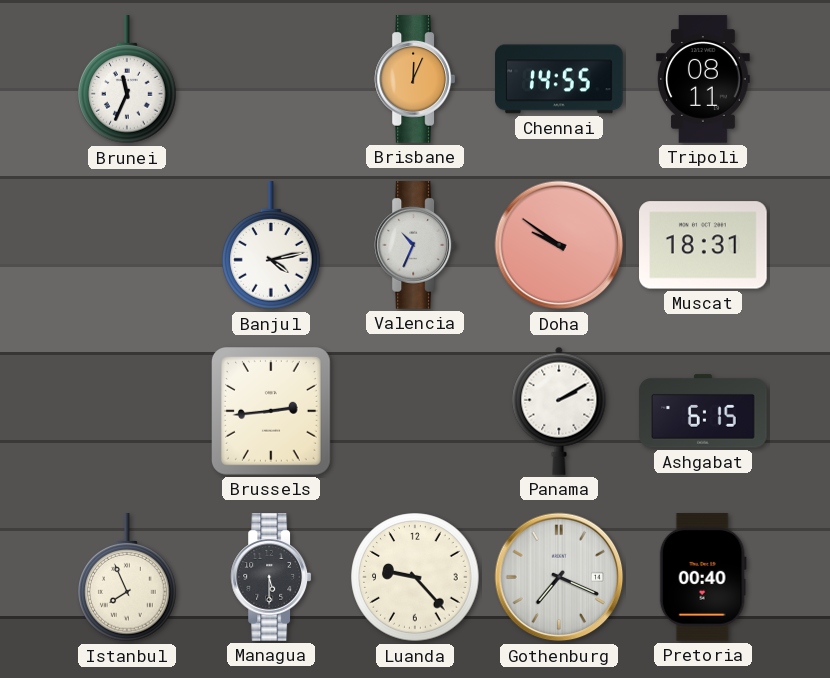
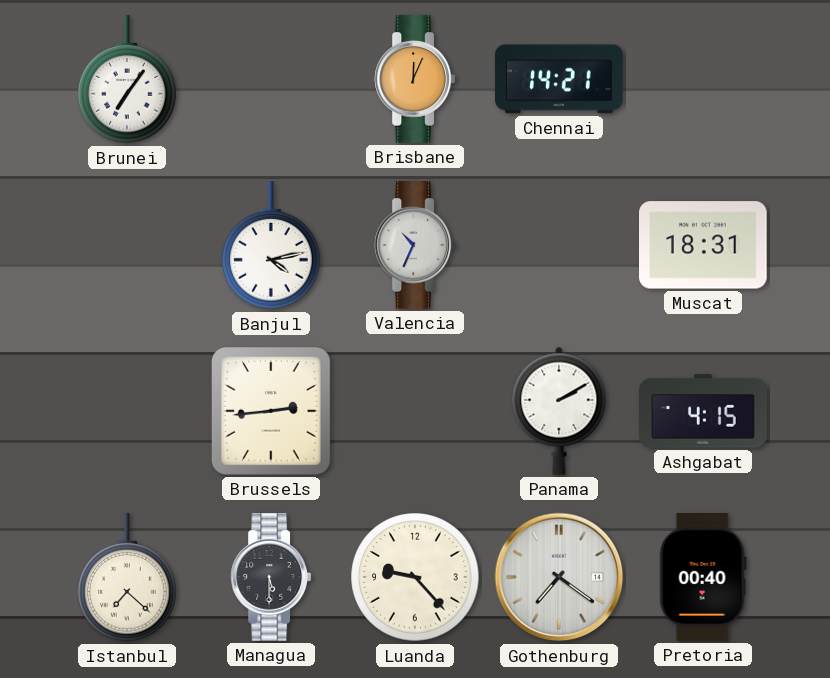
Brunei: 11:34 -> 7:06 (128, 80)
Chennai: 14:55 -> 14:21 (559, 79)
Tripoli: 08:11 -> none (703, 79)
Doha: 9:51 -> none (559, 245)
Ashgabat: 6:15 -> 4:15 (703, 411)
Istanbul: 7:56 -> 7:22 (128, 578)
Gothenburg: 7:19 -> 7:21 (559, 577)
